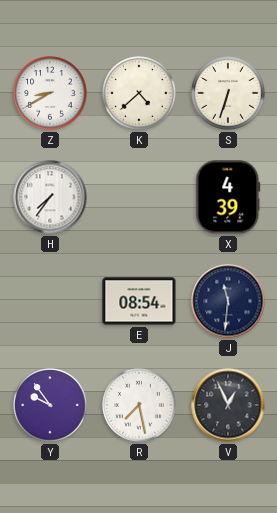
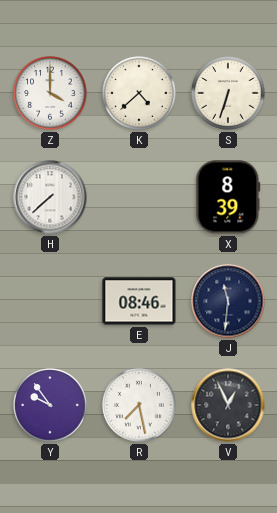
Z: 8:40 -> 4:00 (50, 93)
H: 7:36 -> 7:38 (50, 197)
X: 4:39 -> 8:39 (228, 197)
E: 08:54 -> 08:46 (139, 301)
